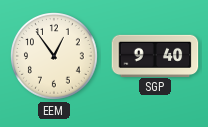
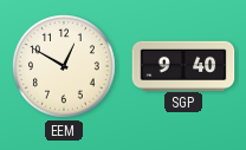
EEM: 12:54 -> 12:50 (65, 67)
